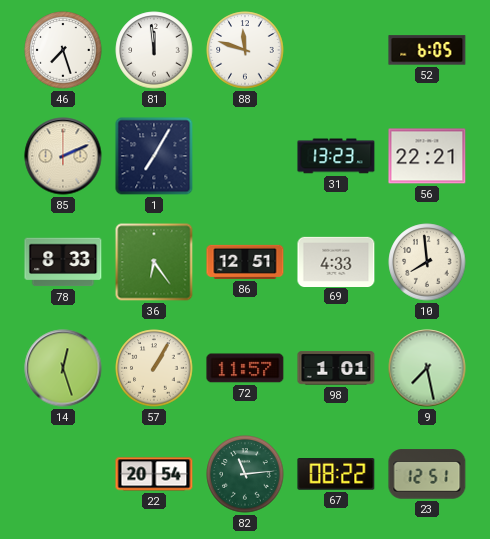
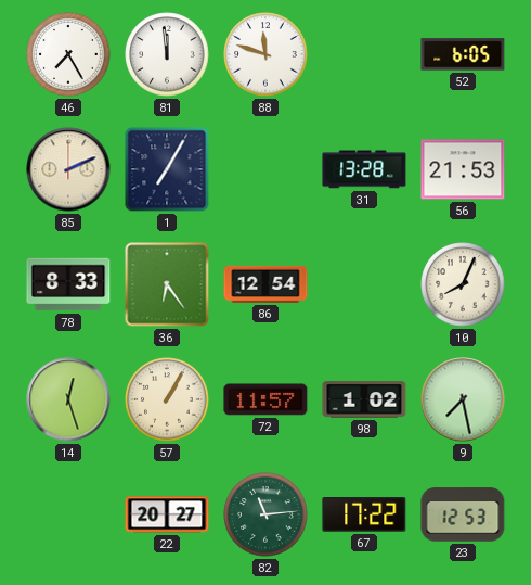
46: 7:27 -> 7:25 (68, 54)
31: 13:23 -> 13:28 (364, 169)
56: 22:21 -> 21:53 (463, 169)
86: 12:51 -> 12:54 (265, 284)
69: 4:33 -> none (336, 261)
10: 7:59 -> 8:04 (463, 284)
98: 1:01 -> 1:02 (364, 399)
22: 20:54 -> 20:27 (167, 514)
67: 08:22 -> 17:22 (364, 516)
23: 12:51 -> 12:53 (463, 514)
